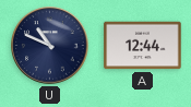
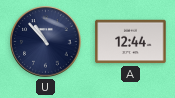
U: 10:49 -> 10:53 (46, 42)
